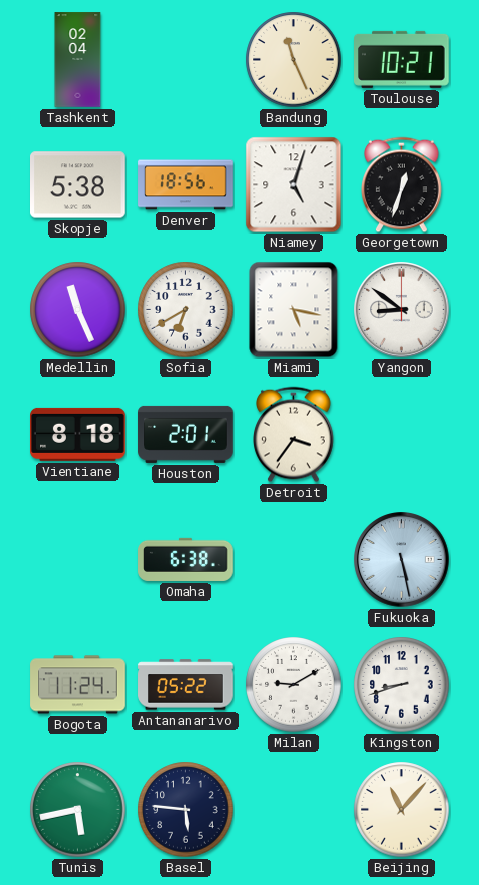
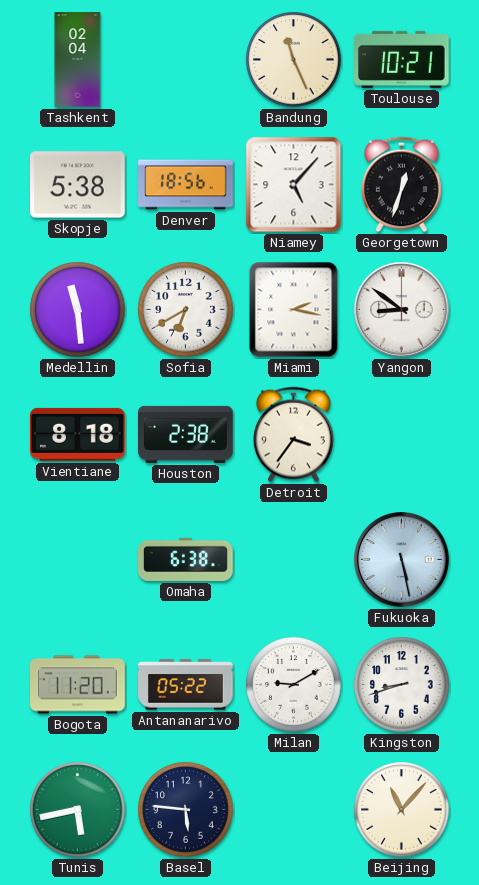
Niamey: 5:03 -> 5:07 (294, 185)
Medellin: 11:26 -> 11:29 (78, 310)
Miami: 5:17 -> 2:17 (294, 310)
Houston: 2:01 -> 2:38 (186, 434)
Bogota: 11:24 -> 11:20 (78, 685)
